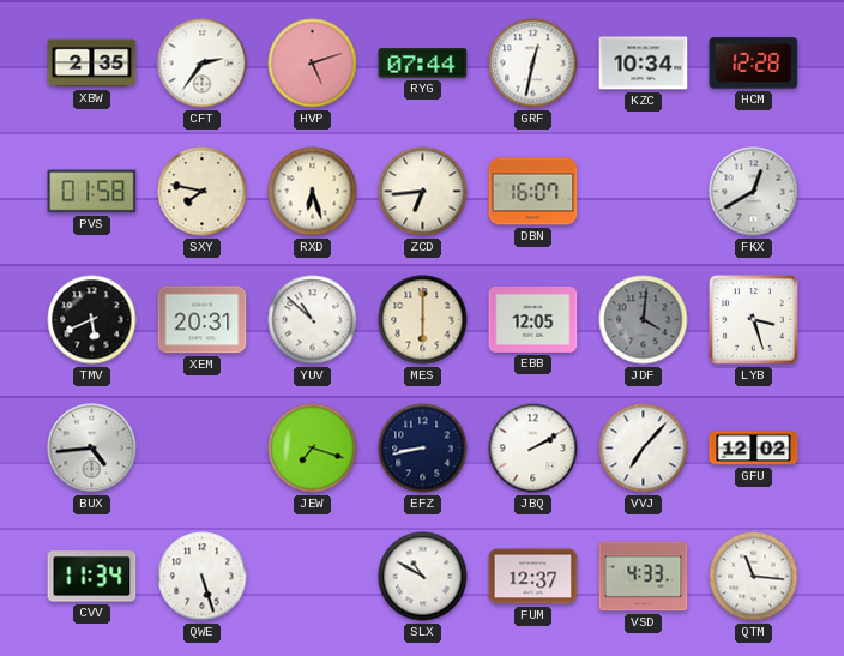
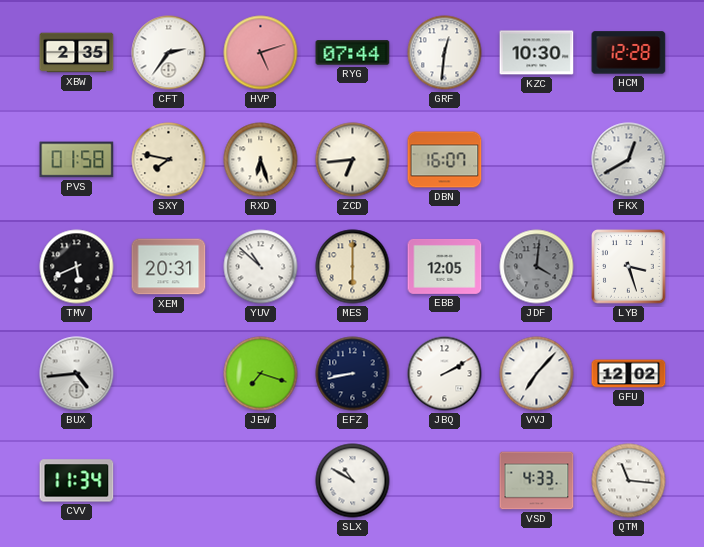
GRF: 12:32 -> 12:31 (445, 53)
KZC: 10:34 -> 10:30 (537, 53)
QWE: 5:27 -> none (203, 577)
FUM: 12:37 -> none (533, 577)
